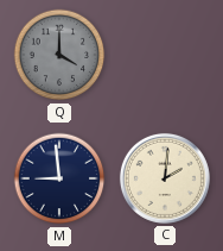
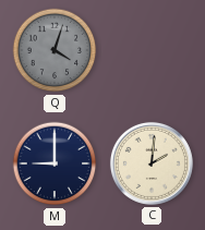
Q: 4:00 -> 4:03 (55, 50)
M: 8:59 -> 9:00 (55, 164)
